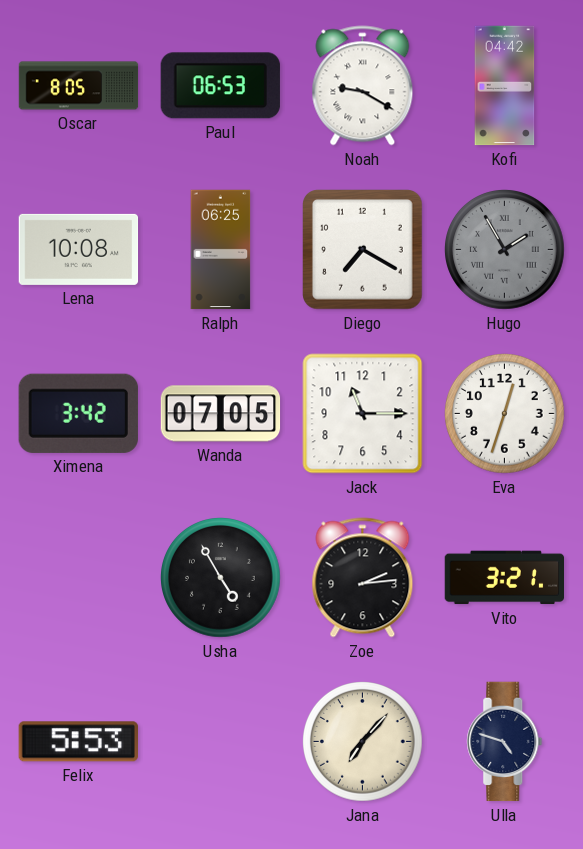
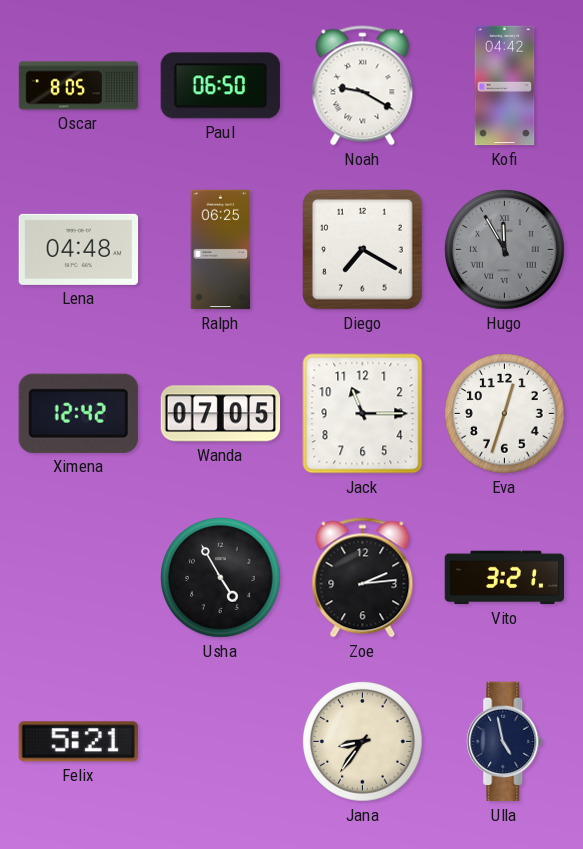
Paul: 06:53 -> 06:50 (220, 86)
Lena: 10:08 -> 04:48 (79, 249)
Hugo: 1:55 -> 11:55 (505, 250)
Ximena: 3:42 -> 12:42 (78, 413)
Felix: 5:53 -> 5:21 (78, 742)
Jana: 7:07 -> 8:36 (363, 742)
Ulla: 4:48 -> 4:58 (505, 742)
